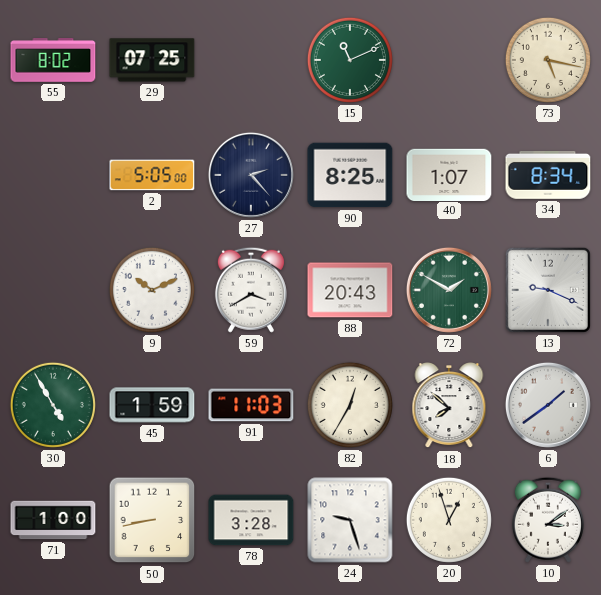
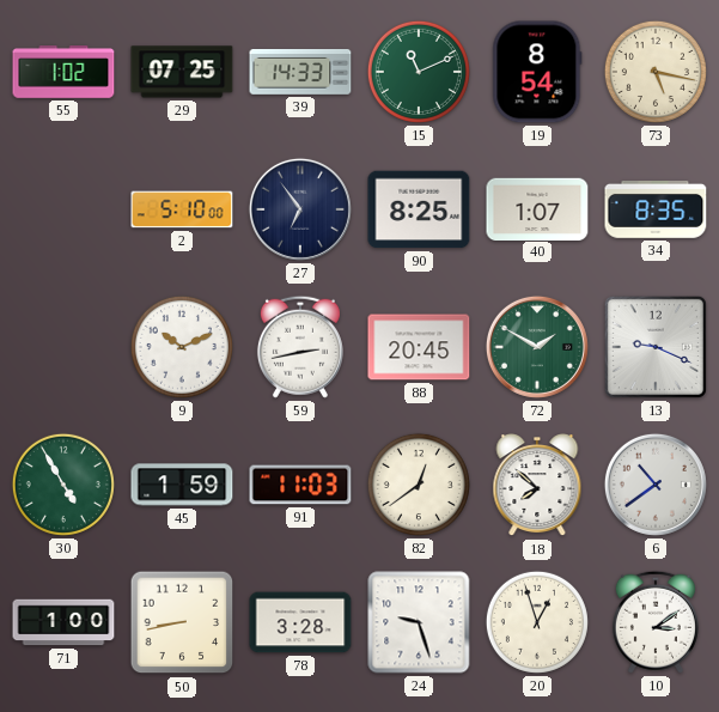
55: 8:02 -> 1:02 (63, 72)
39: none -> 14:33 (300, 72)
19: none -> 8:54 (537, 72)
2: 5:05 -> 5:10 (182, 209)
27: 2:23 -> 6:54 (300, 209)
34: 8:34 -> 8:35 (656, 209)
59: 3:40 -> 2:43 (300, 347)
88: 20:43 -> 20:45 (419, 347)
82: 12:35 -> 12:39 (419, 485)
6: 1:39 -> 10:39 (656, 485)
